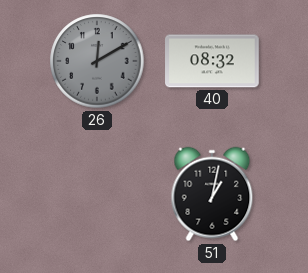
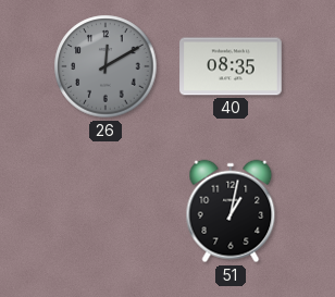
40: 08:32 -> 08:35 (231, 66)
